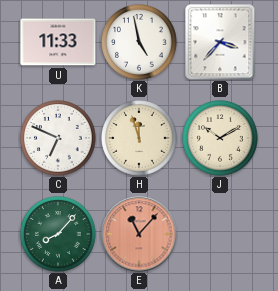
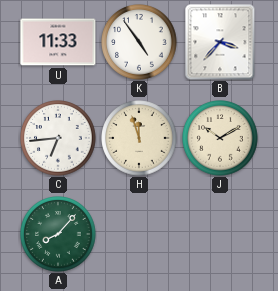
K: 4:58 -> 4:54 (139, 42)
C: 6:49 -> 6:44 (58, 138)
E: 11:07 -> none (139, 234)
